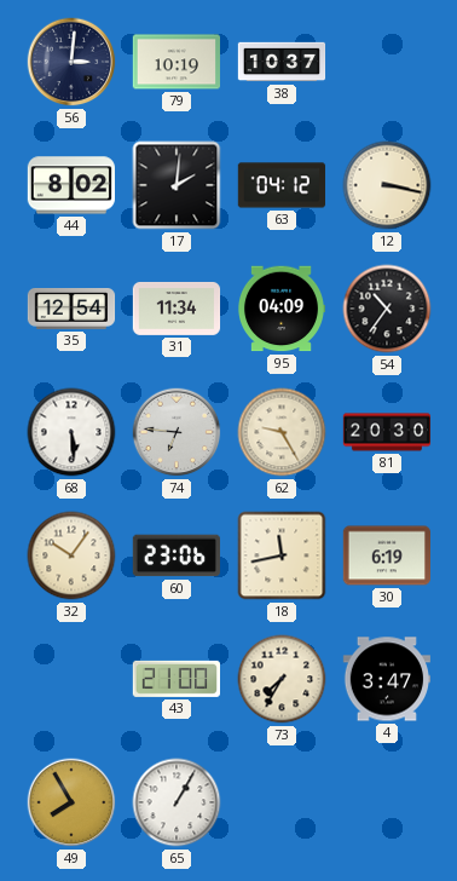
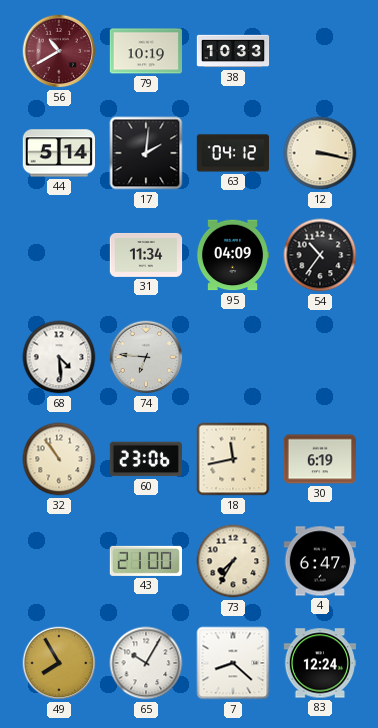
56: 3:01 -> 10:40 (59, 51)
56 dial: navy -> burgundy (59, 51)
38: 10:37 -> 10:33 (233, 51)
44: 8:02 -> 5:14 (58, 153)
35: 12:54 -> none (71, 310)
68: 5:29 -> 4:29 (59, 357)
62: 9:25 -> none (282, 432)
81: 20:30 -> none (387, 432)
32: 10:06 -> 10:54 (59, 459)
4: 3:47 -> 6:47 (319, 561)
65: 1:05 -> 10:05 (146, 663)
7: none -> 8:22 (233, 663)
83: none -> 12:24 (319, 663)
